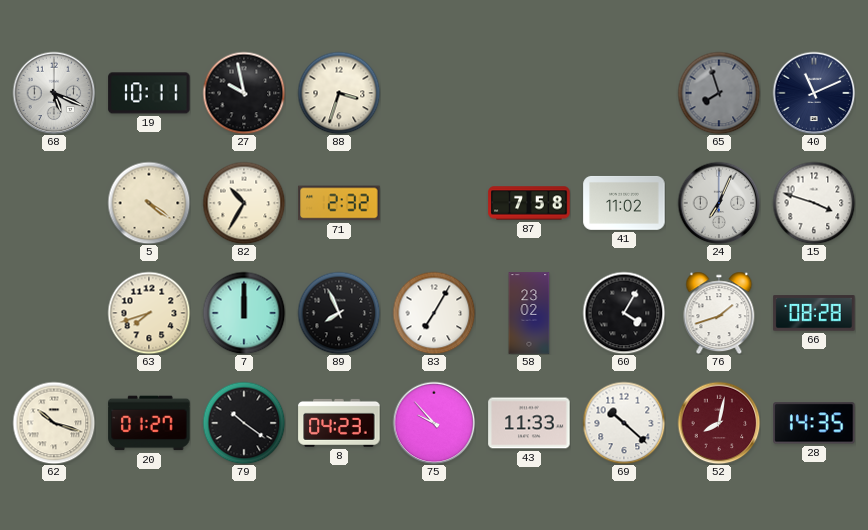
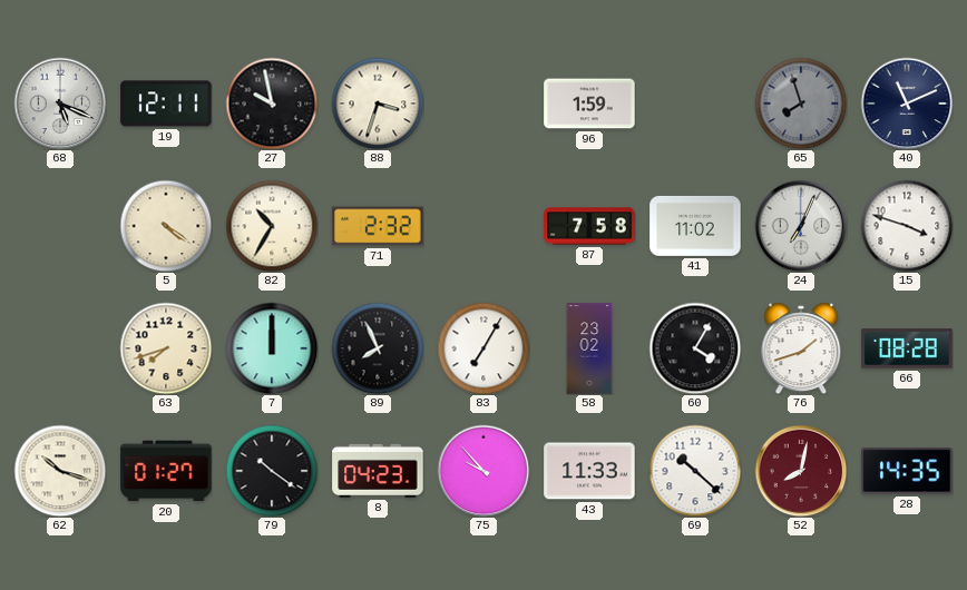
19: 10:11 -> 12:11 (166, 104)
96: none -> 1:59 (589, 104)
